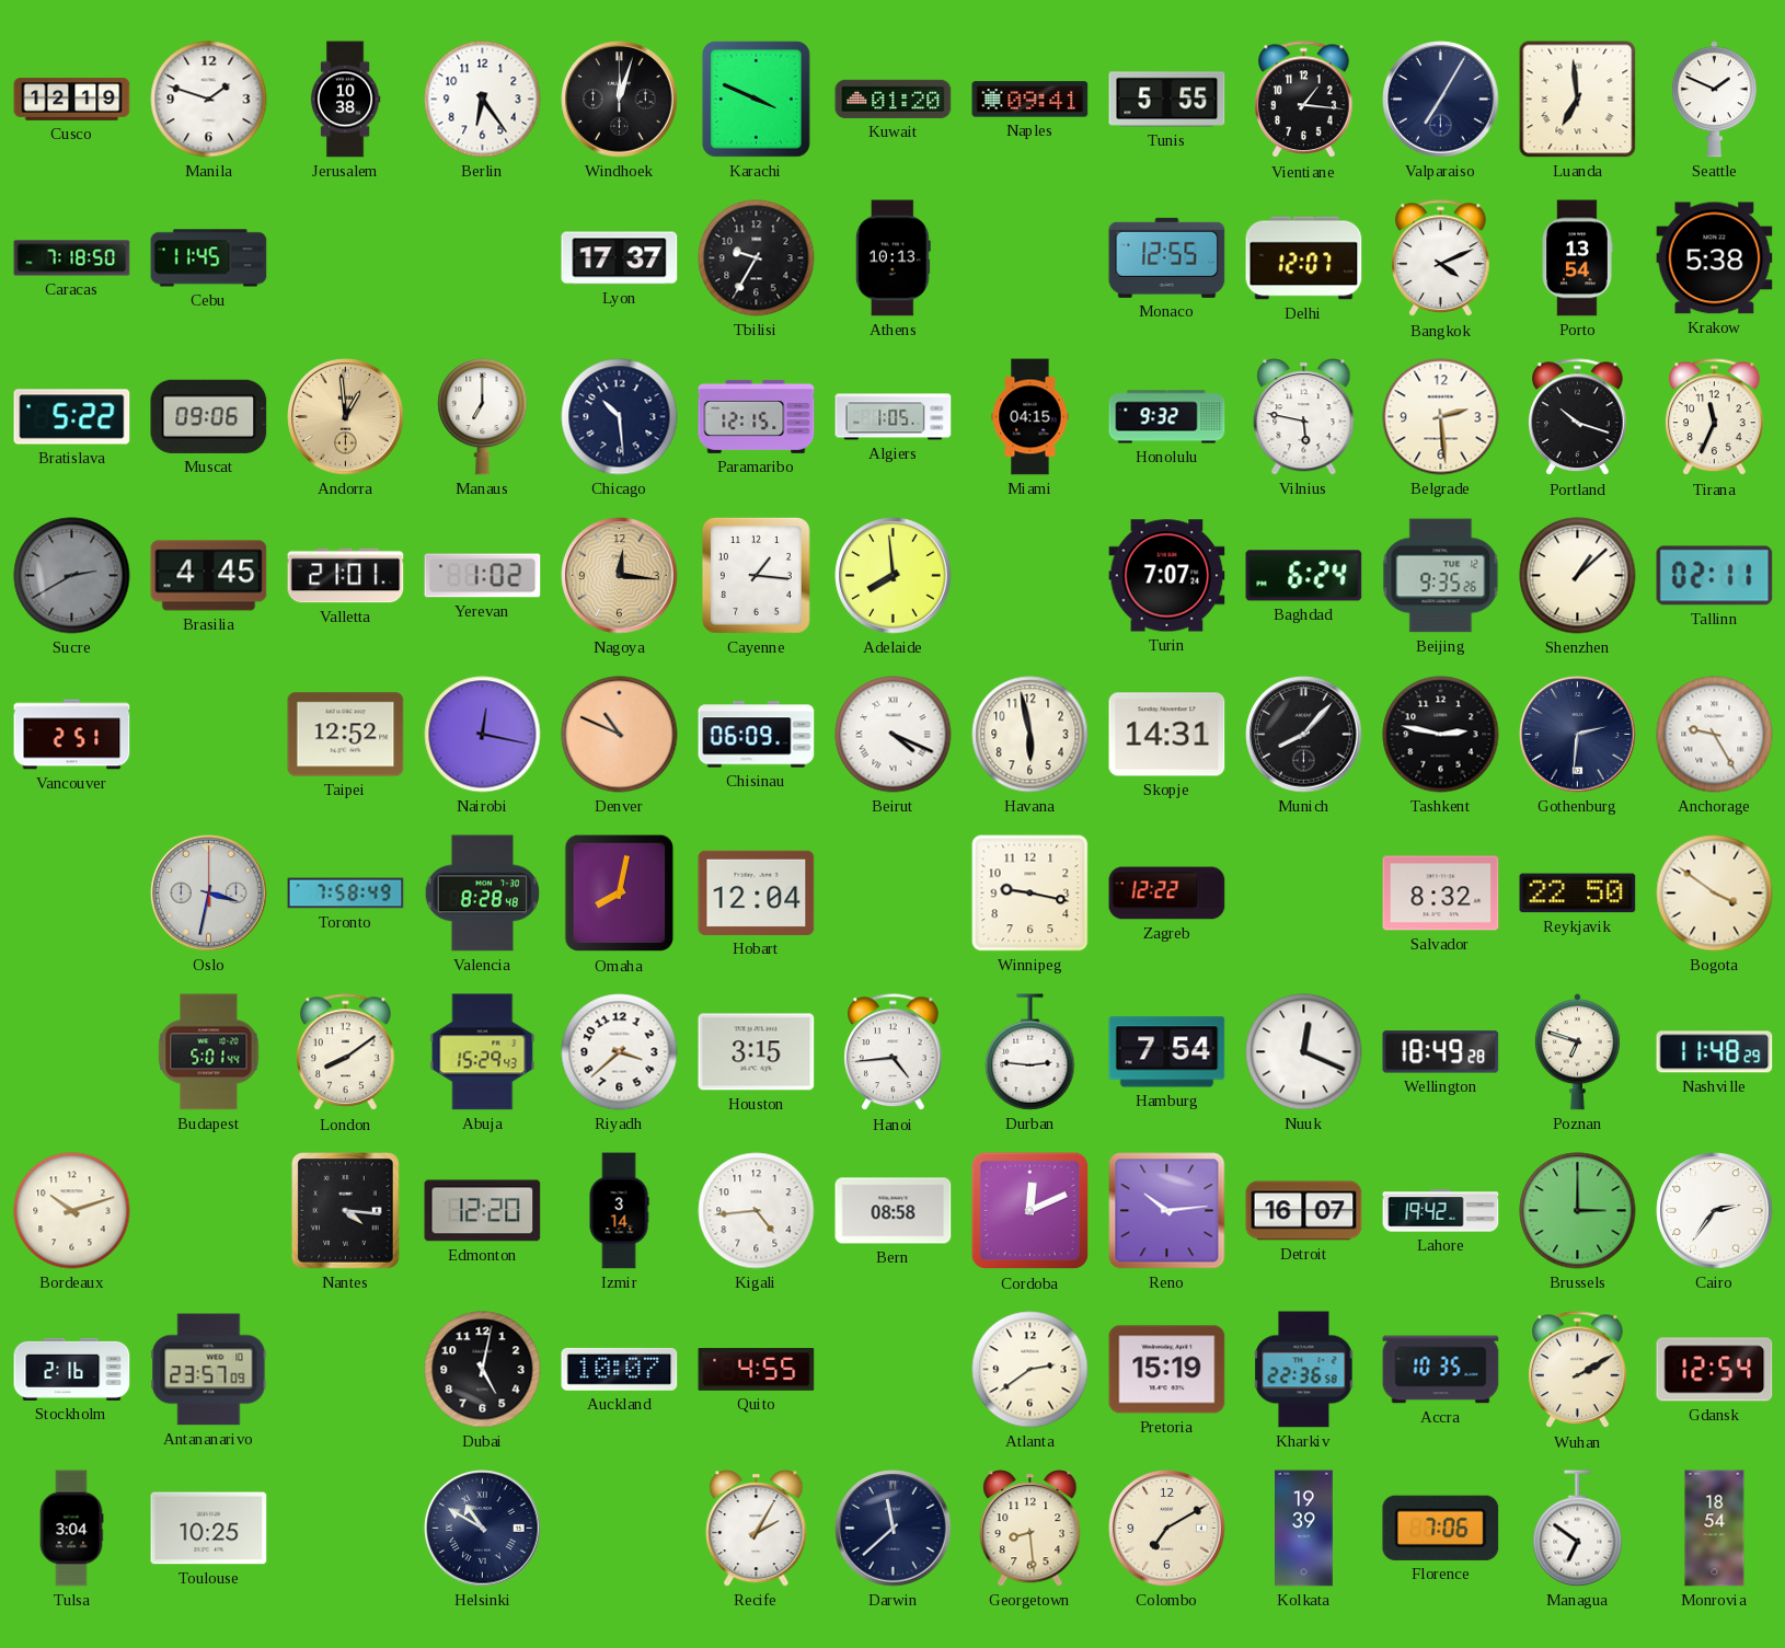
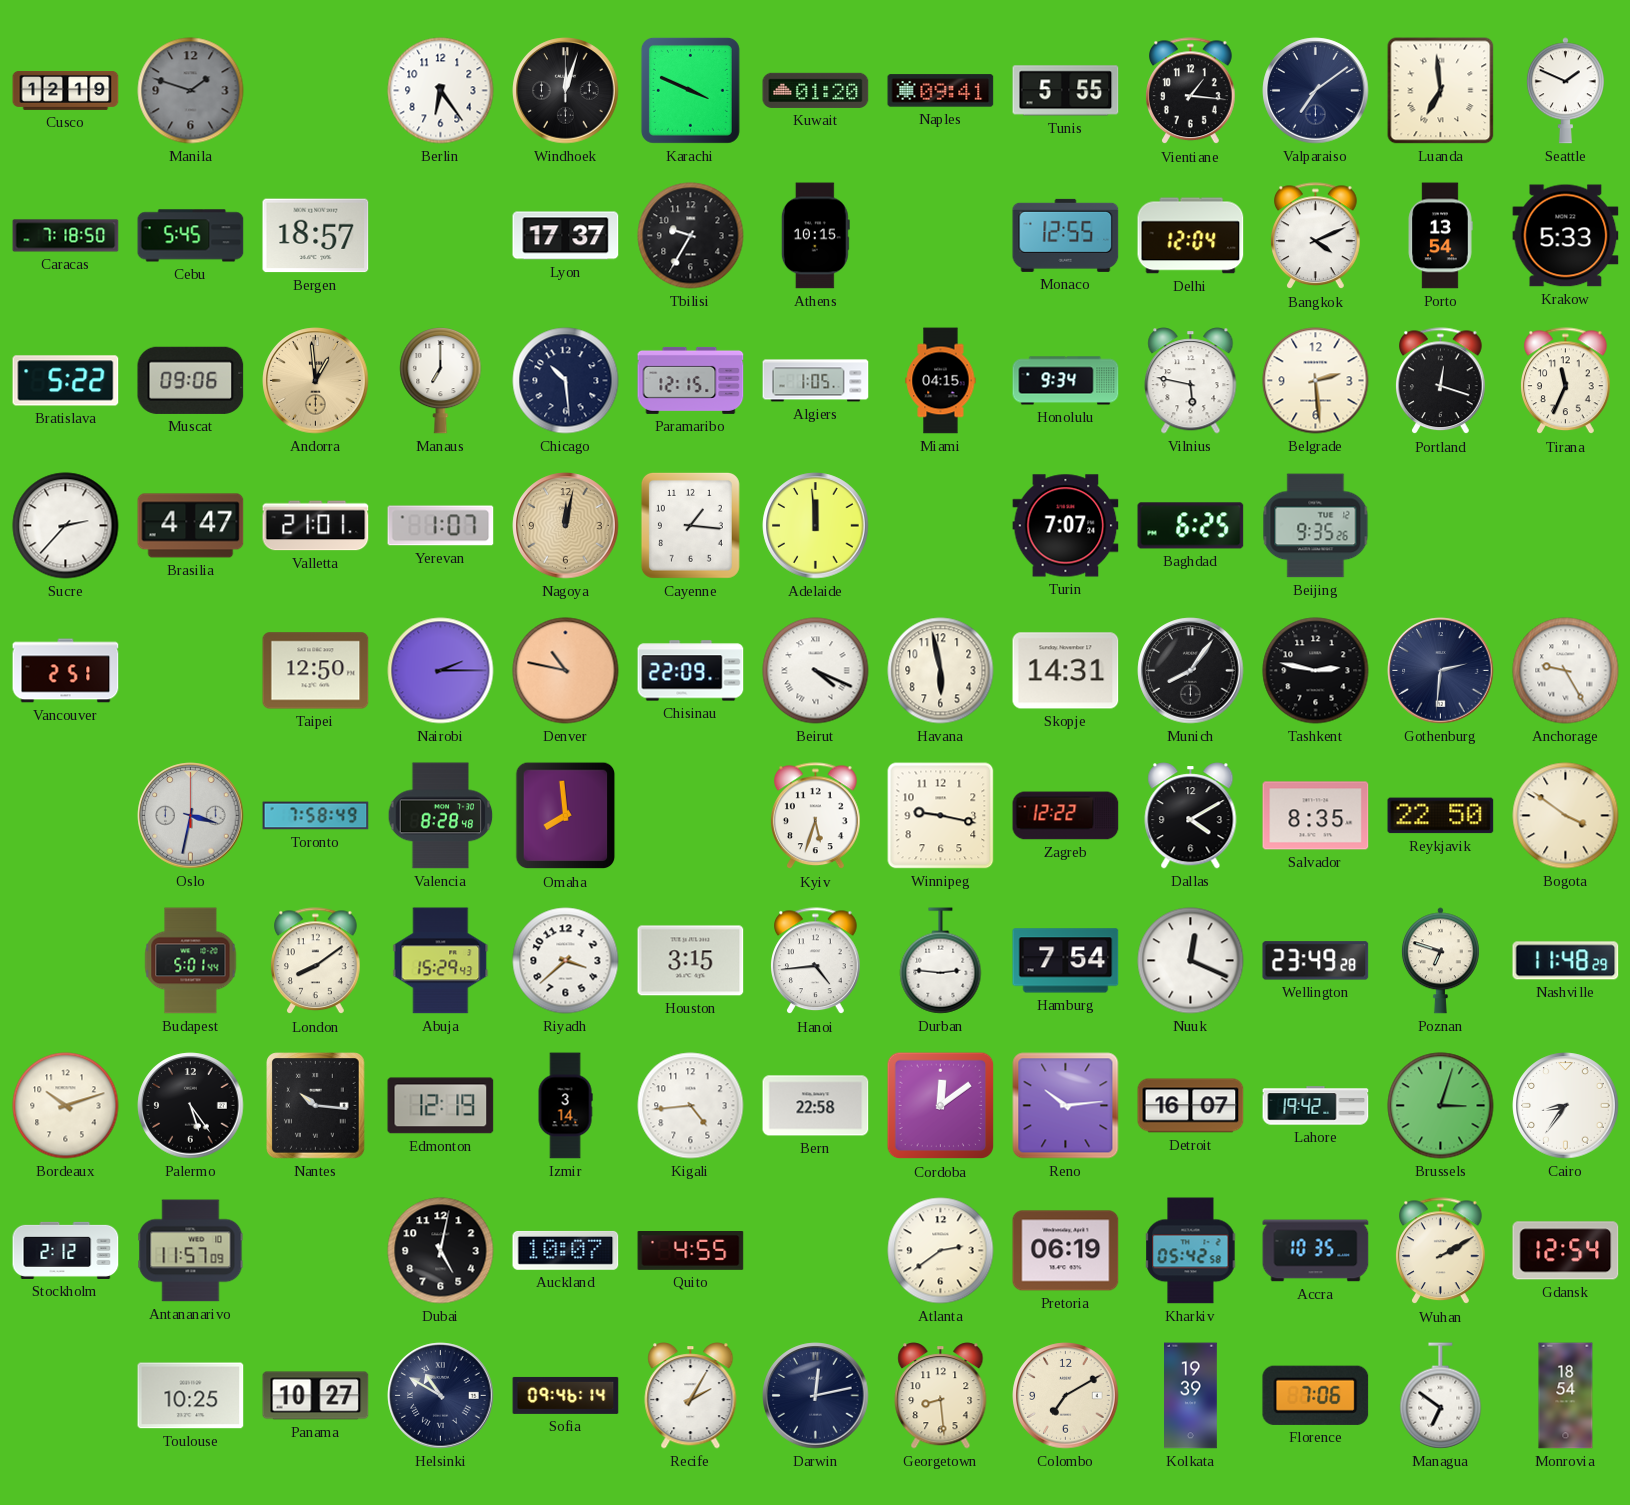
Manila dial: white -> grey (191, 91)
Jerusalem: 10:38 -> none (345, 100)
Valparaiso: 7:05 -> 7:09 (1316, 91)
Cebu: 11:45 -> 5:45 (191, 236)
Bergen: none -> 18:57 (316, 236)
Athens: 10:13 -> 10:15 (815, 236)
Delhi: 12:07 -> 12:04 (1191, 236)
Krakow: 5:38 -> 5:33 (1566, 236)
Honolulu: 9:32 -> 9:34 (1066, 381)
Portland: 10:18 -> 12:18 (1441, 381)
Sucre: 2:40 -> 2:37 (66, 526)
Sucre dial: grey -> white (66, 526)
Brasilia: 4:45 -> 4:47 (191, 526)
Yerevan: 1:02 -> 1:07 (441, 526)
Nagoya: 12:16 -> 12:02 (566, 526)
Adelaide: 7:59 -> 11:59 (816, 526)
Baghdad: 6:24 -> 6:25 (1191, 526)
Shenzhen: 1:08 -> none (1578, 576)
Tallinn: 02:11 -> none (1715, 576)
Taipei: 12:52 -> 12:50 (316, 671)
Nairobi: 12:17 -> 2:15 (441, 671)
Denver: 10:49 -> 10:47 (566, 671)
Chisinau: 06:09 -> 22:09 (691, 671)
Munich: 8:07 -> 8:06 (1191, 671)
Omaha: 8:02 -> 7:59 (566, 816)
Hobart: 12:04 -> none (757, 892)
Kyiv: none -> 5:33 (816, 816)
Dallas: none -> 4:10 (1191, 816)
Salvador: 8:32 -> 8:35 (1316, 816)
Wellington: 18:49 -> 23:49 (1316, 961)
Palermo: none -> 5:24 (191, 1106)
Nantes: 4:16 -> 10:16 (316, 1106)
Edmonton: 12:20 -> 12:19 (441, 1106)
Bern: 08:58 -> 22:58 (816, 1106)
Cordoba: 12:11 -> 12:09 (941, 1106)
Brussels: 3:00 -> 3:03 (1441, 1106)
Cairo: 2:36 -> 8:36 (1566, 1106)
Stockholm: 2:16 -> 2:12 (66, 1250)
Antananarivo: 23:57 -> 11:57 (191, 1251)
Pretoria: 15:19 -> 06:19 (1066, 1251)
Kharkiv: 22:36 -> 05:42 (1191, 1251)
Tulsa: 3:04 -> none (71, 1529)
Panama: none -> 10:27 (316, 1396)
Sofia: none -> 09:46 (566, 1395)
Darwin: 11:38 -> 12:13 (816, 1396)
